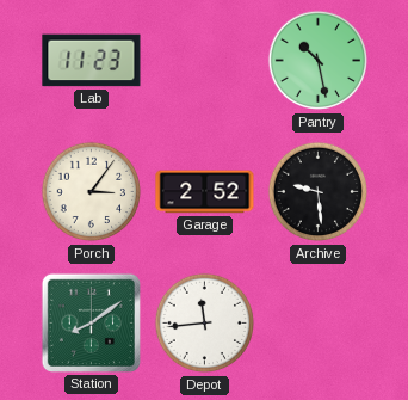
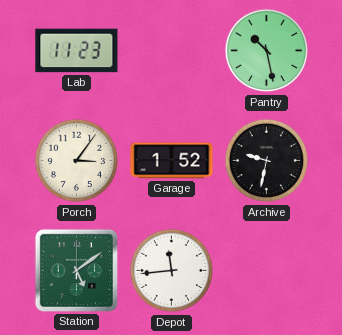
Garage: 2:52 -> 1:52 (172, 161)
Archive: 9:29 -> 9:32 (267, 161)
Station: 8:09 -> 5:09 (76, 270)
